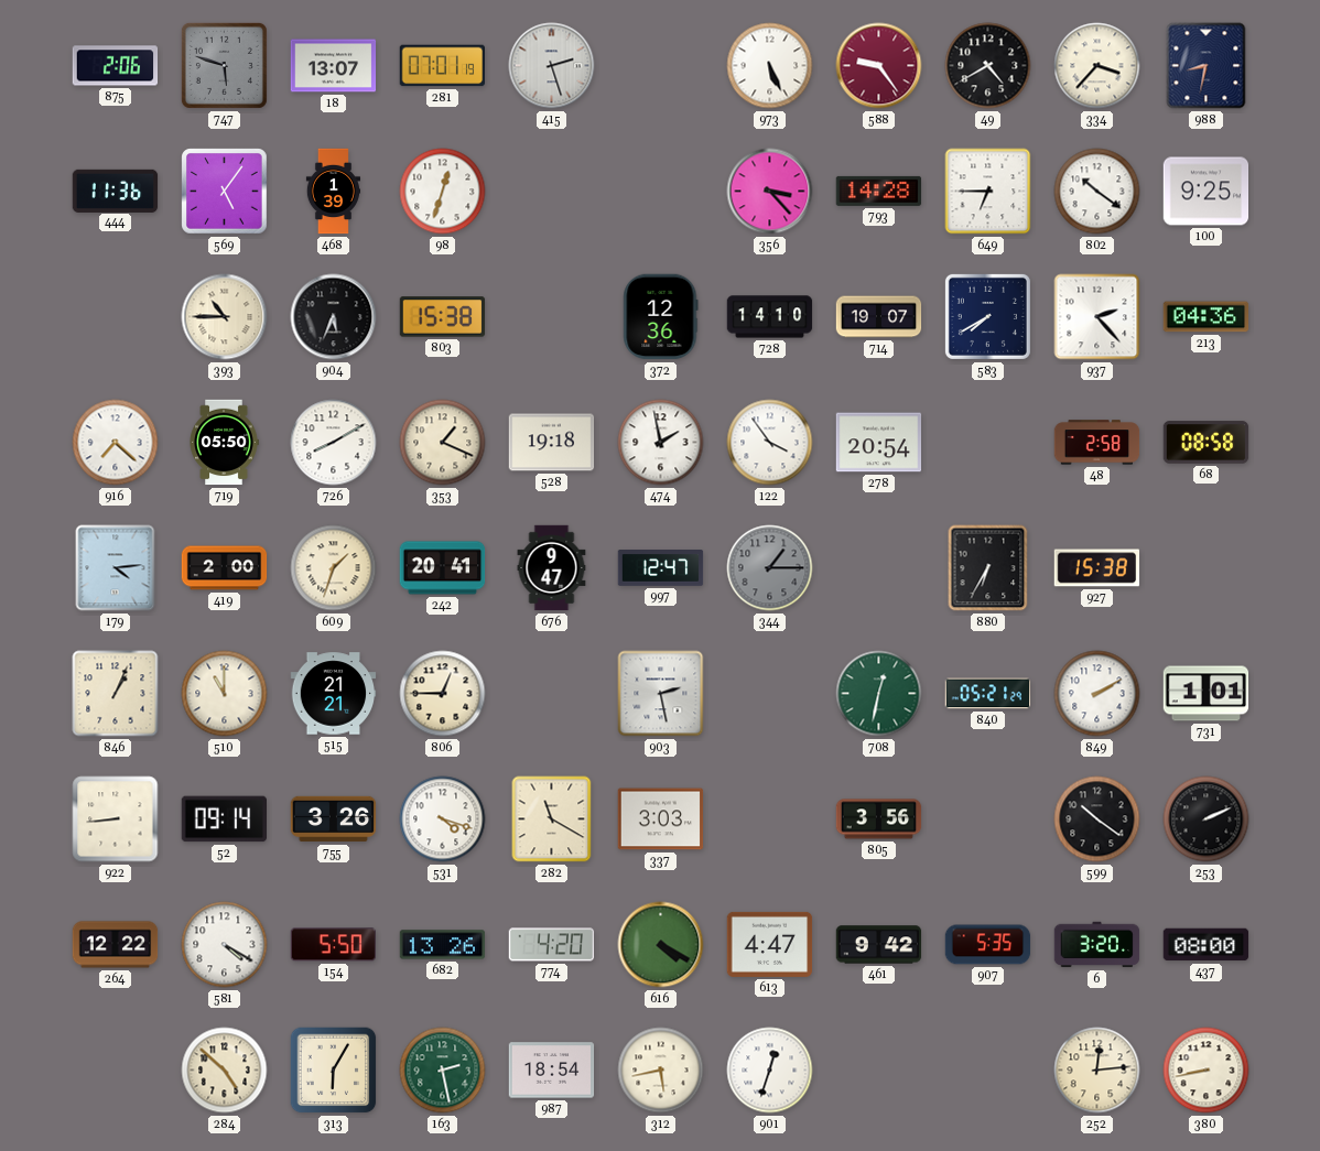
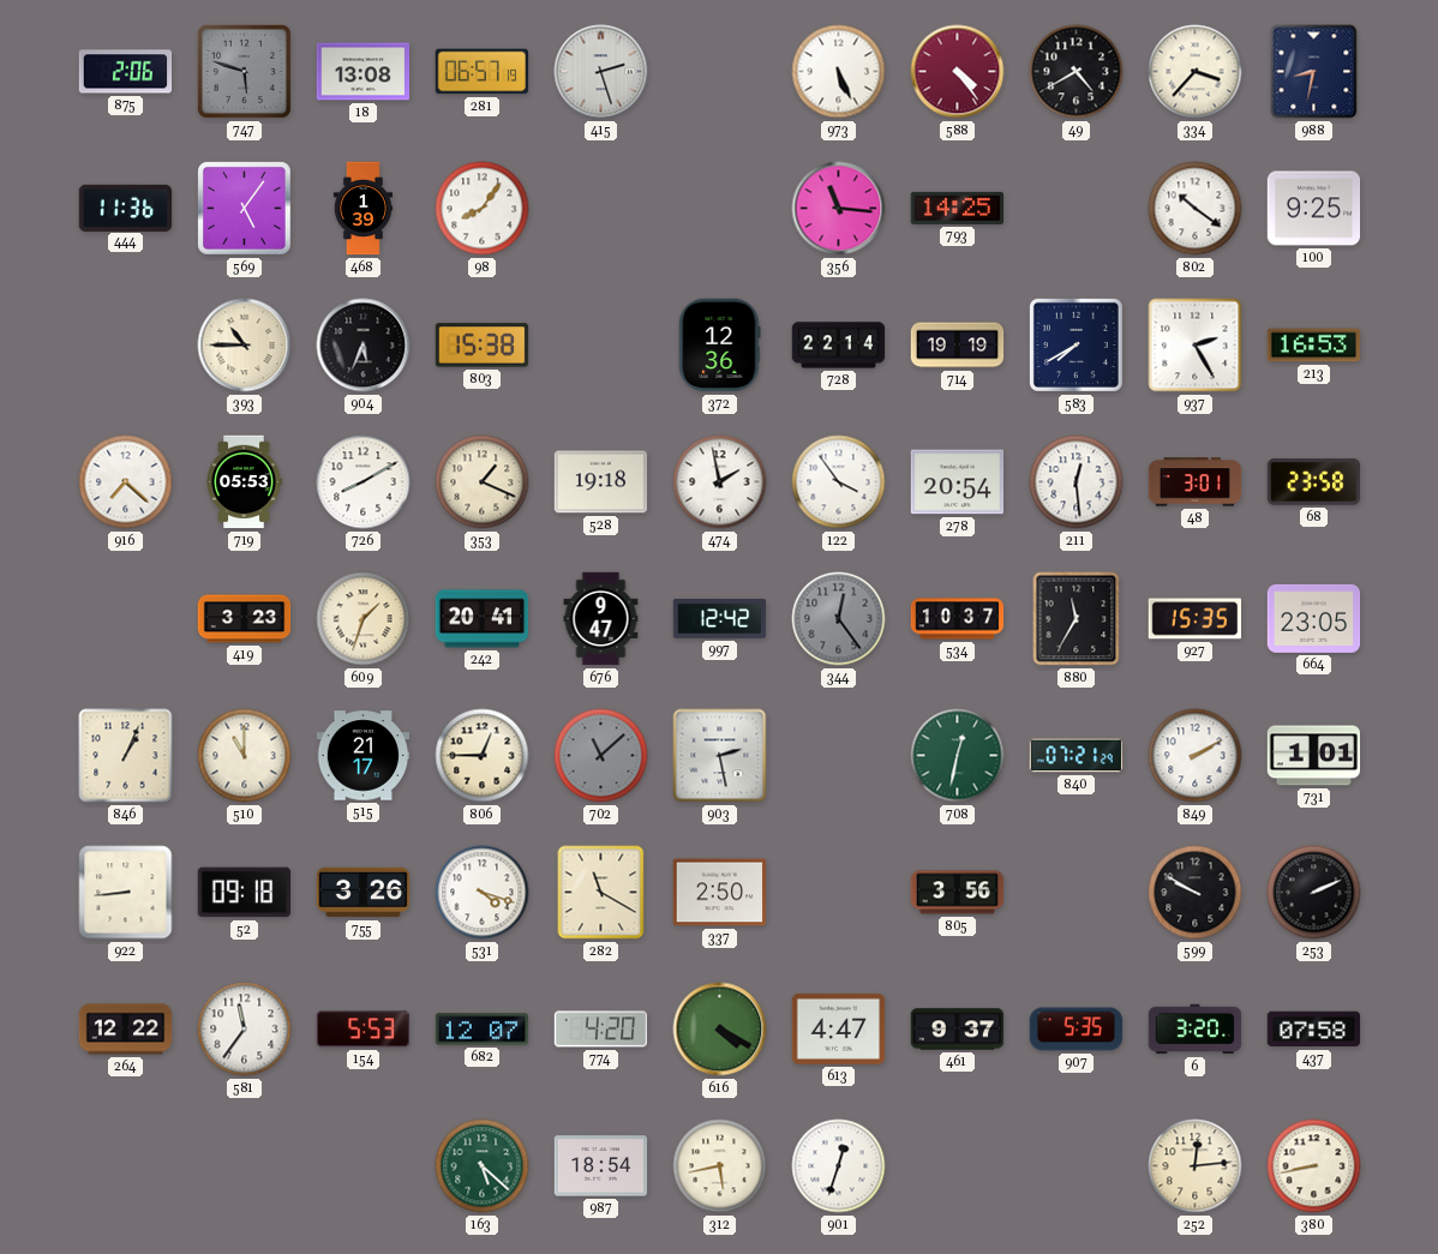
18: 13:07 -> 13:08 (364, 72)
281: 07:01 -> 06:57 (481, 72)
588: 9:24 -> 4:24 (958, 72)
98: 12:33 -> 8:06 (483, 209)
356: 3:23 -> 11:16 (839, 209)
793: 14:28 -> 14:25 (958, 208)
649: 6:45 -> none (988, 192)
728: 14:10 -> 22:14 (839, 346)
714: 19:07 -> 19:19 (958, 346)
937: 2:23 -> 2:25 (1196, 346)
213: 04:36 -> 16:53 (1314, 346)
719: 05:50 -> 05:53 (244, 482)
211: none -> 12:29 (1077, 482)
48: 2:58 -> 3:01 (1196, 482)
68: 08:58 -> 23:58 (1314, 482)
179: 4:14 -> none (116, 568)
419: 2:00 -> 3:23 (245, 619)
997: 12:47 -> 12:42 (720, 619)
344: 1:15 -> 12:24 (839, 619)
534: none -> 10:37 (958, 619)
880: 6:35 -> 11:35 (1077, 619)
927: 15:38 -> 15:35 (1196, 619)
664: none -> 23:05 (1314, 618)
515: 21:21 -> 21:17 (364, 756)
702: none -> 11:08 (601, 756)
840: 05:21 -> 07:21 (1077, 756)
52: 09:14 -> 09:18 (244, 893)
337: 3:03 -> 2:50 (720, 893)
599: 10:21 -> 9:50 (1196, 893)
581: 4:20 -> 11:36 (245, 1030)
154: 5:50 -> 5:53 (363, 1030)
682: 13:26 -> 12:07 (483, 1030)
461: 9:42 -> 9:37 (958, 1030)
437: 08:00 -> 07:58 (1314, 1030)
284: 4:52 -> none (225, 1071)
313: 6:05 -> none (334, 1071)
163: 2:28 -> 5:22 (483, 1166)
